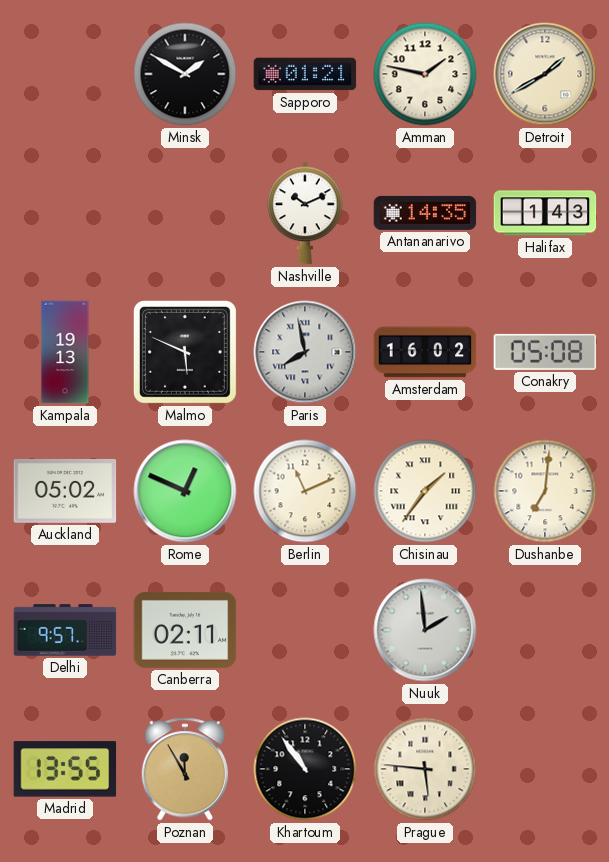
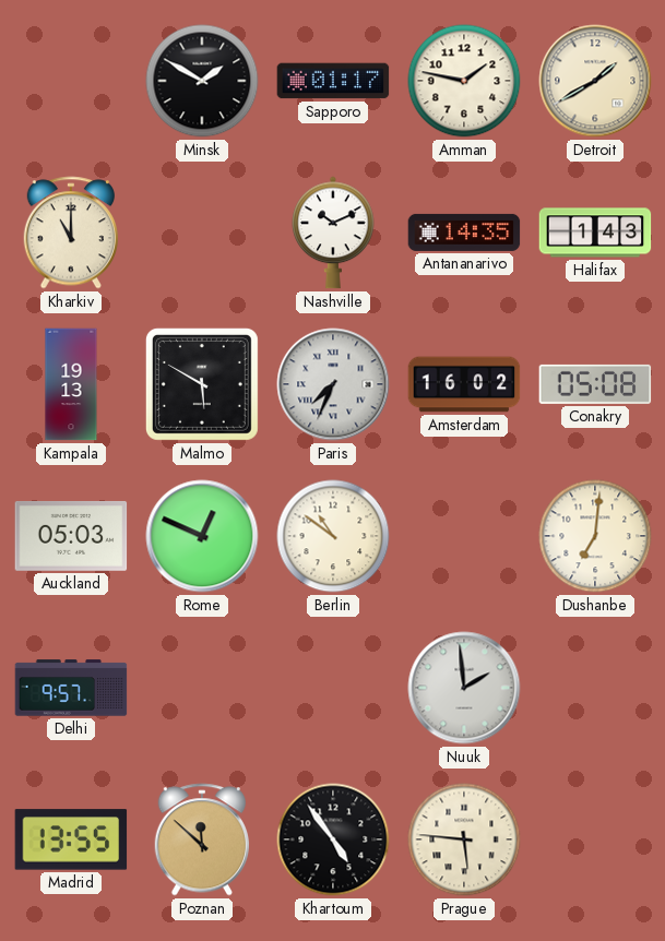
Sapporo: 01:21 -> 01:17 (333, 81)
Kharkiv: none -> 11:00 (70, 233)
Malmo: 5:49 -> 5:50 (202, 384)
Paris: 7:58 -> 7:34 (333, 384)
Auckland: 05:02 -> 05:03 (71, 536)
Berlin: 11:11 -> 10:51 (333, 536)
Chisinau: 1:36 -> none (425, 491)
Canberra: 02:11 -> none (185, 630)
Poznan: 11:55 -> 11:52 (201, 839)
Khartoum: 10:54 -> 4:54 (333, 839)
